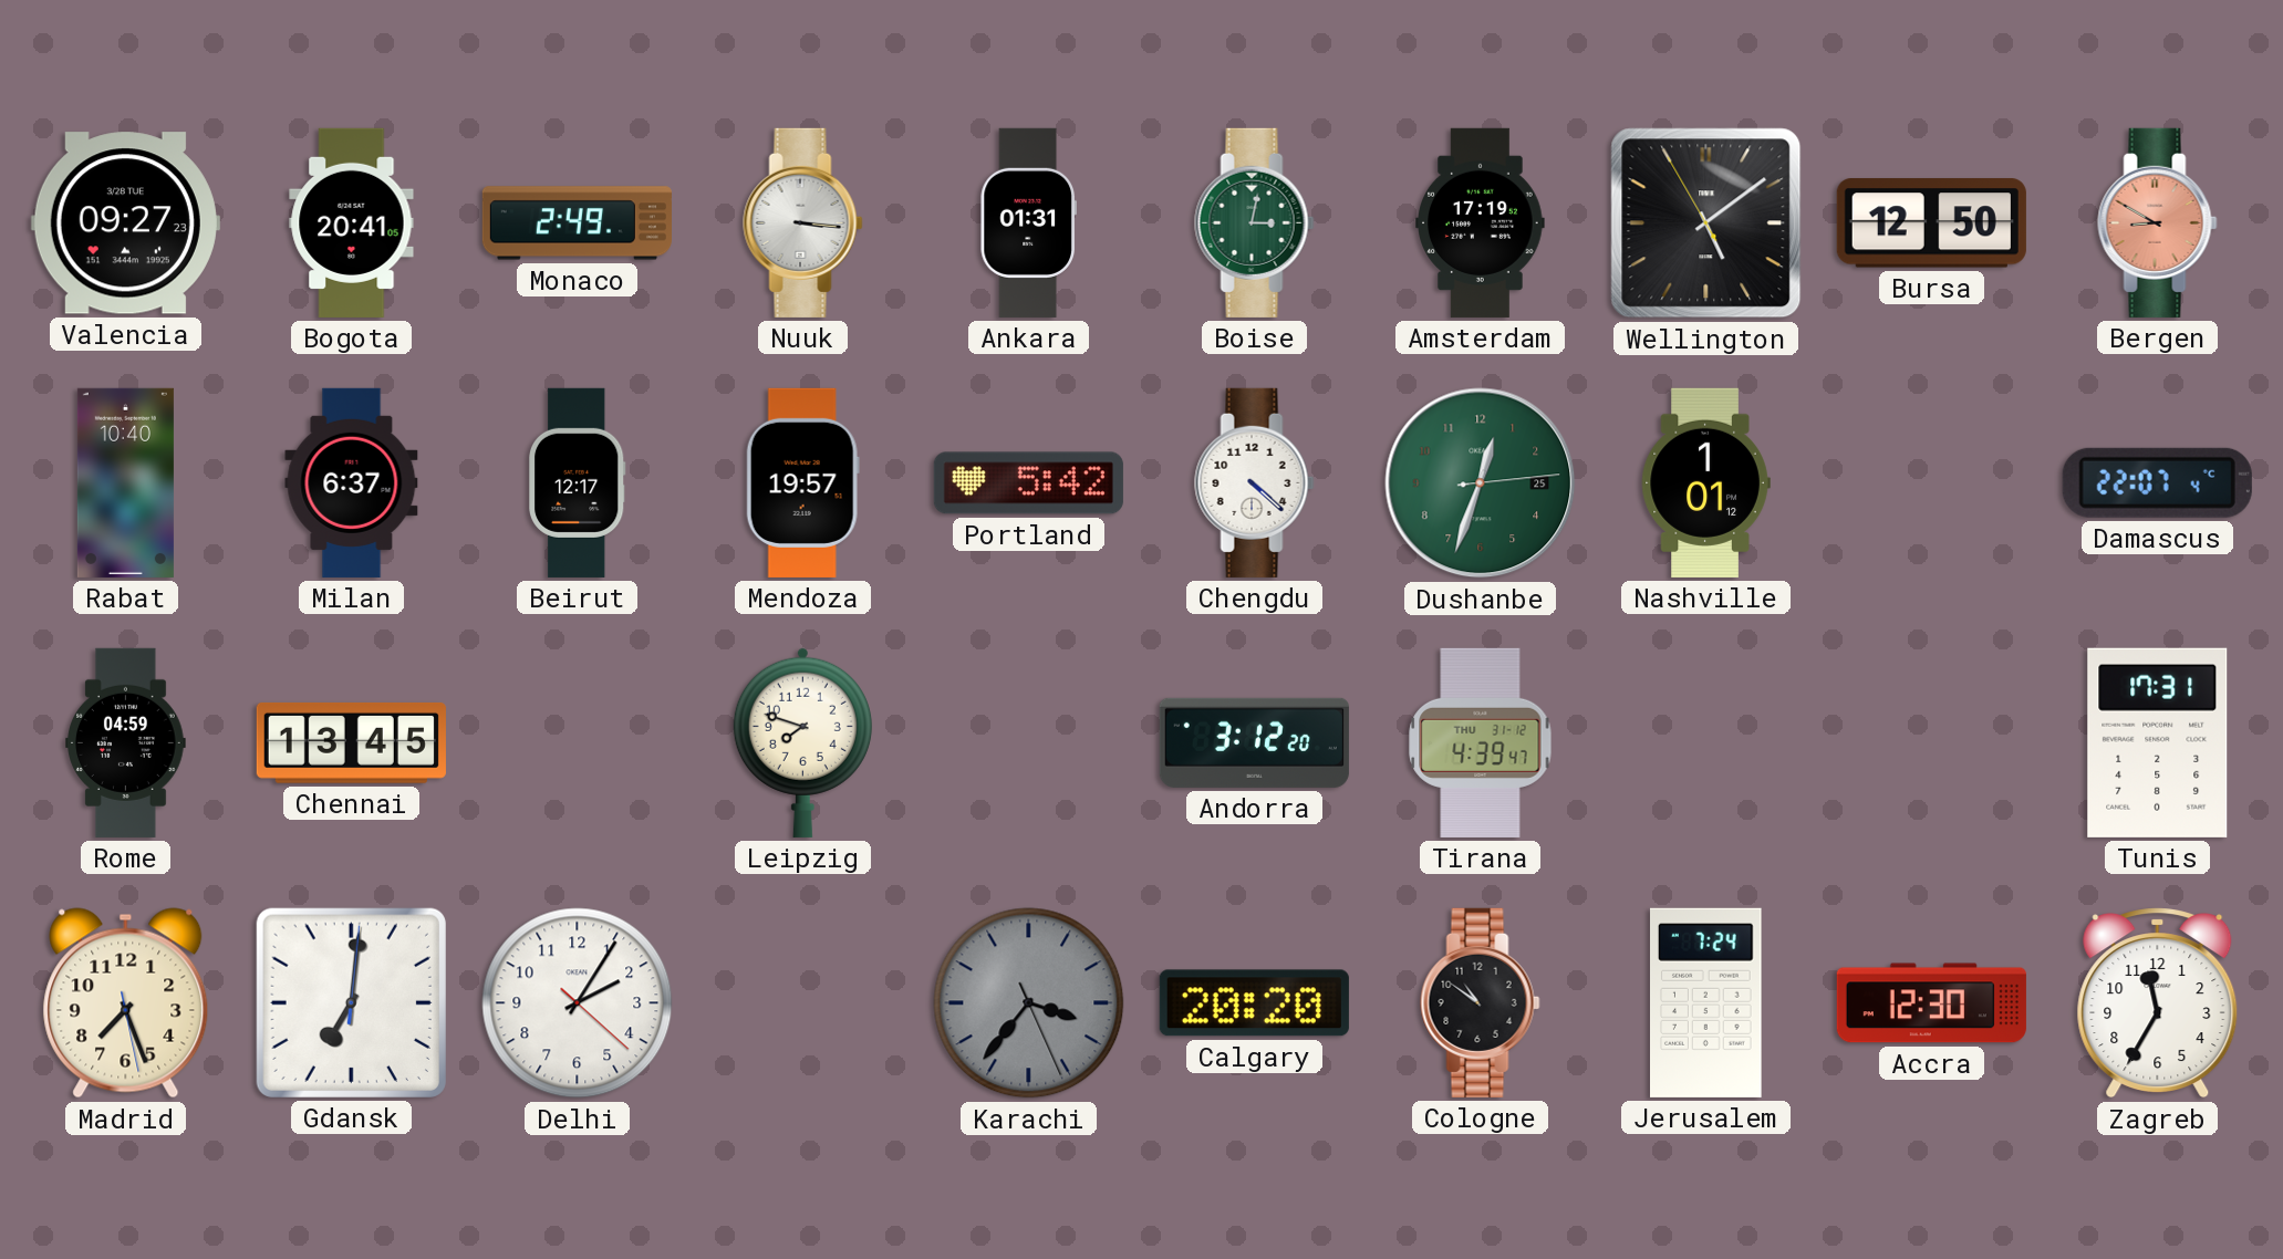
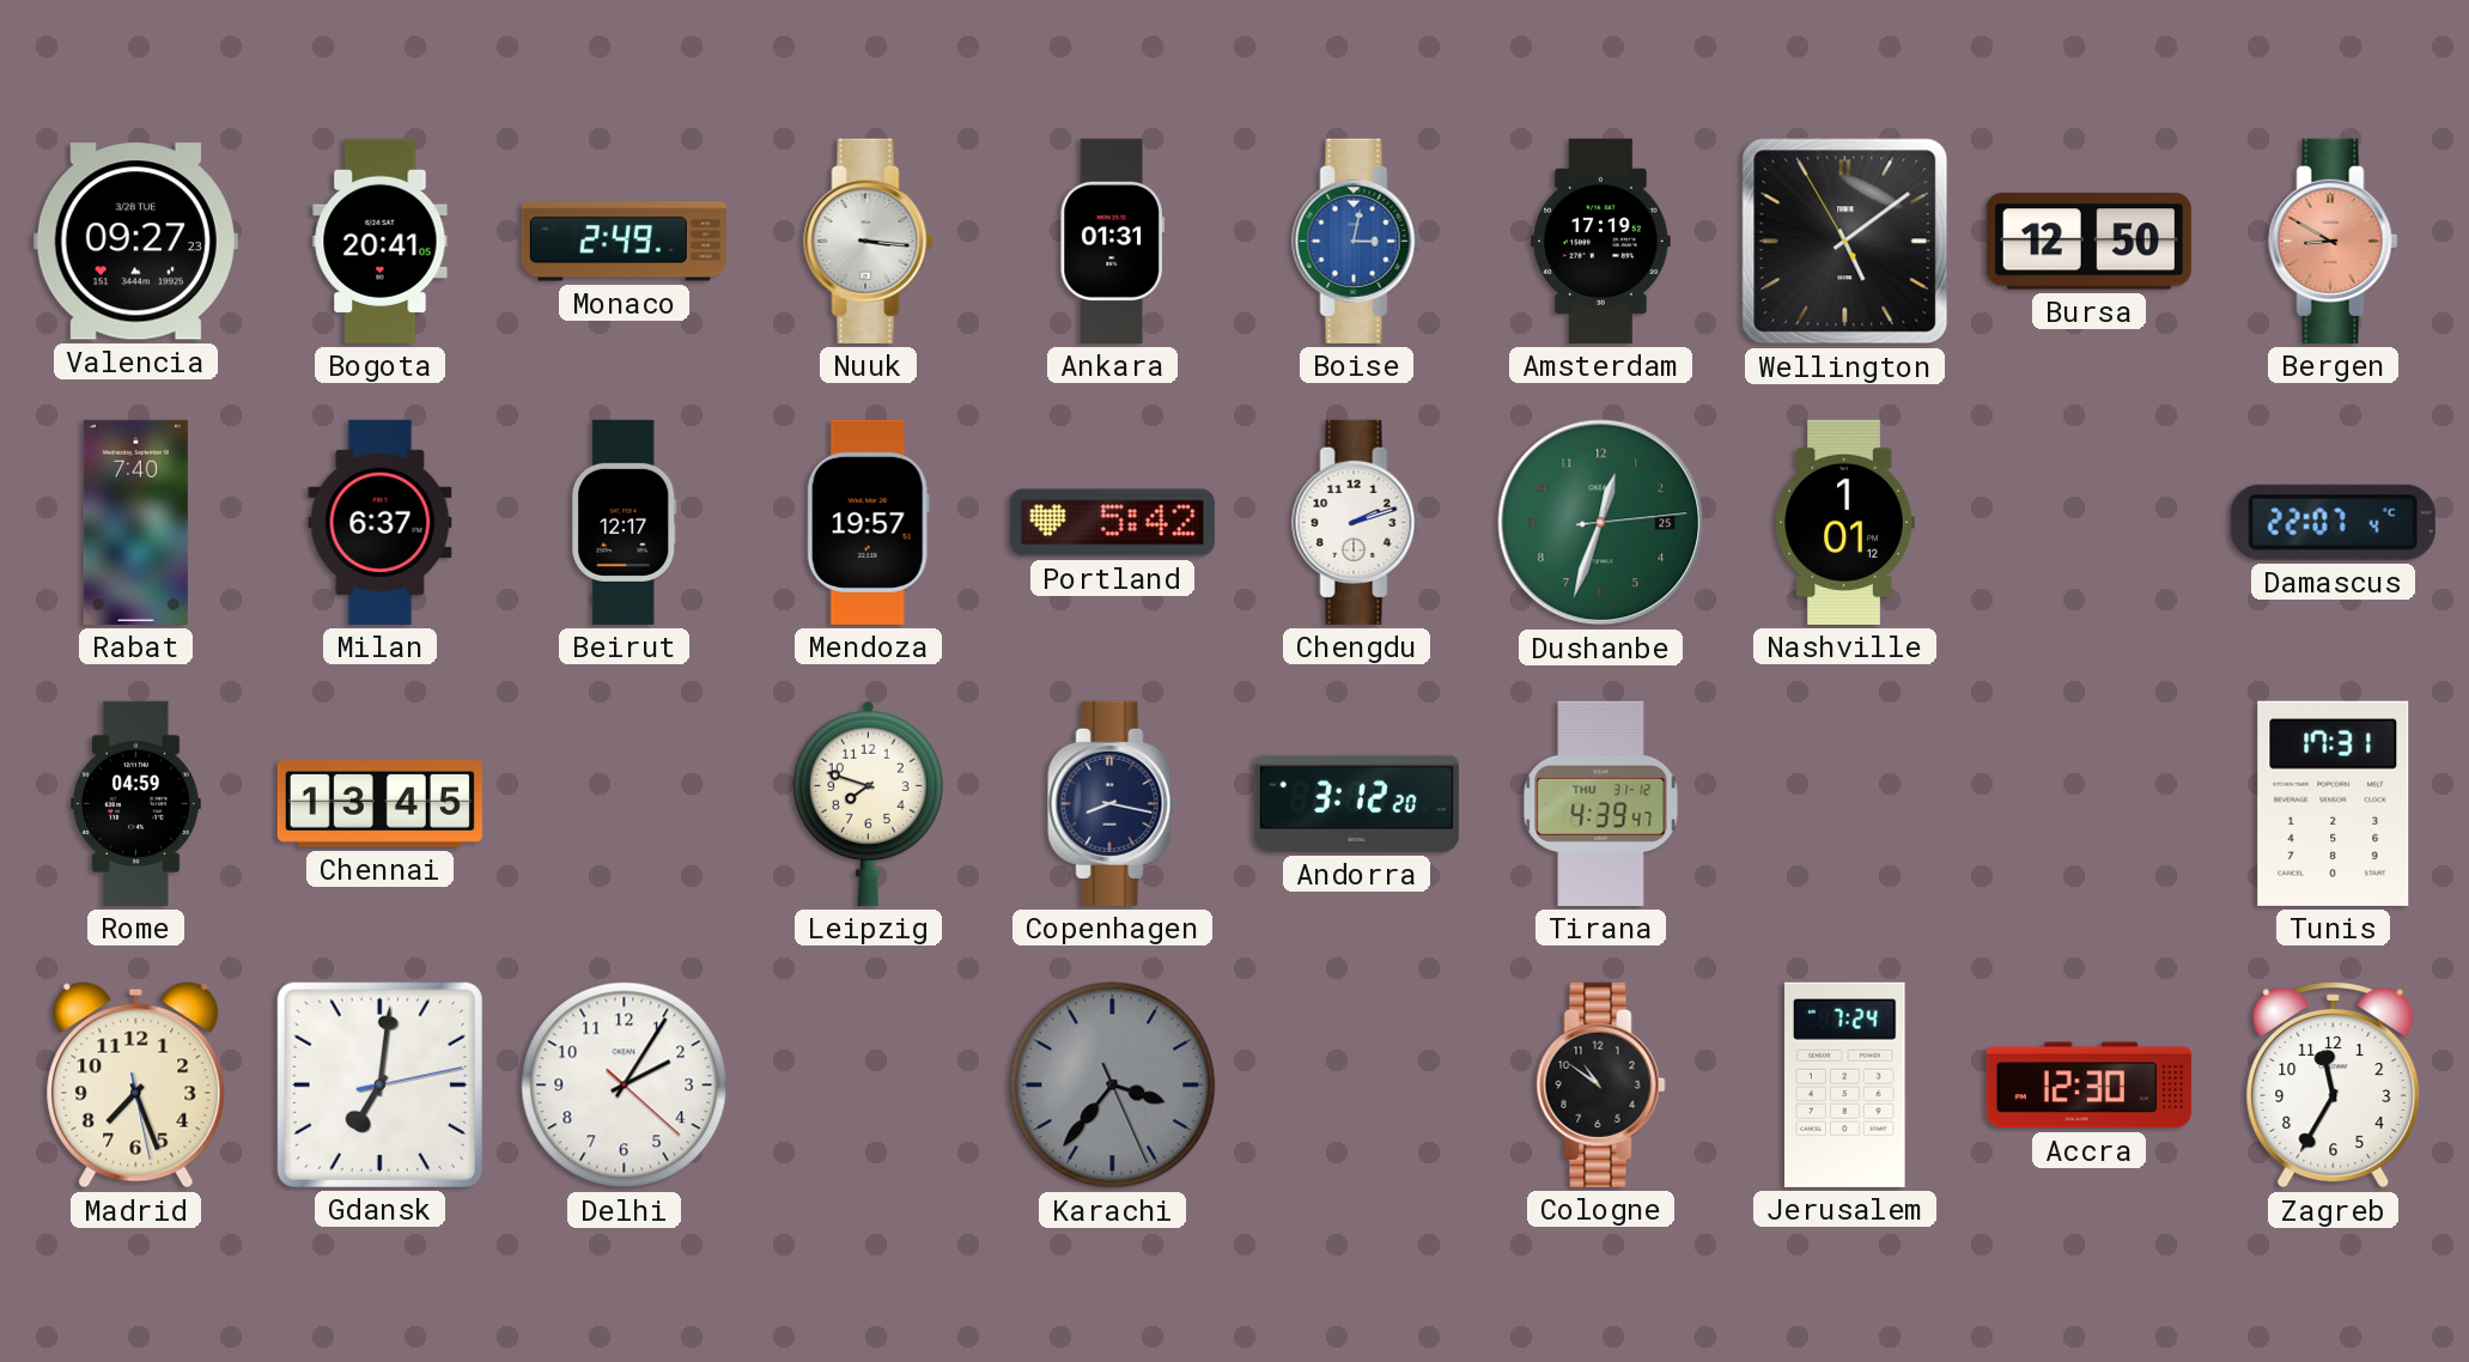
Boise dial: green -> blue (1357, 241)
Rabat: 10:40 -> 7:40 (135, 522)
Chengdu: 4:22 -> 2:12 (1357, 522)
Copenhagen: none -> 8:17 (1113, 803)
Gdansk: 7:01:01 -> 7:01:13 (379, 1084)
Calgary: 20:20 -> none (1254, 1003)
